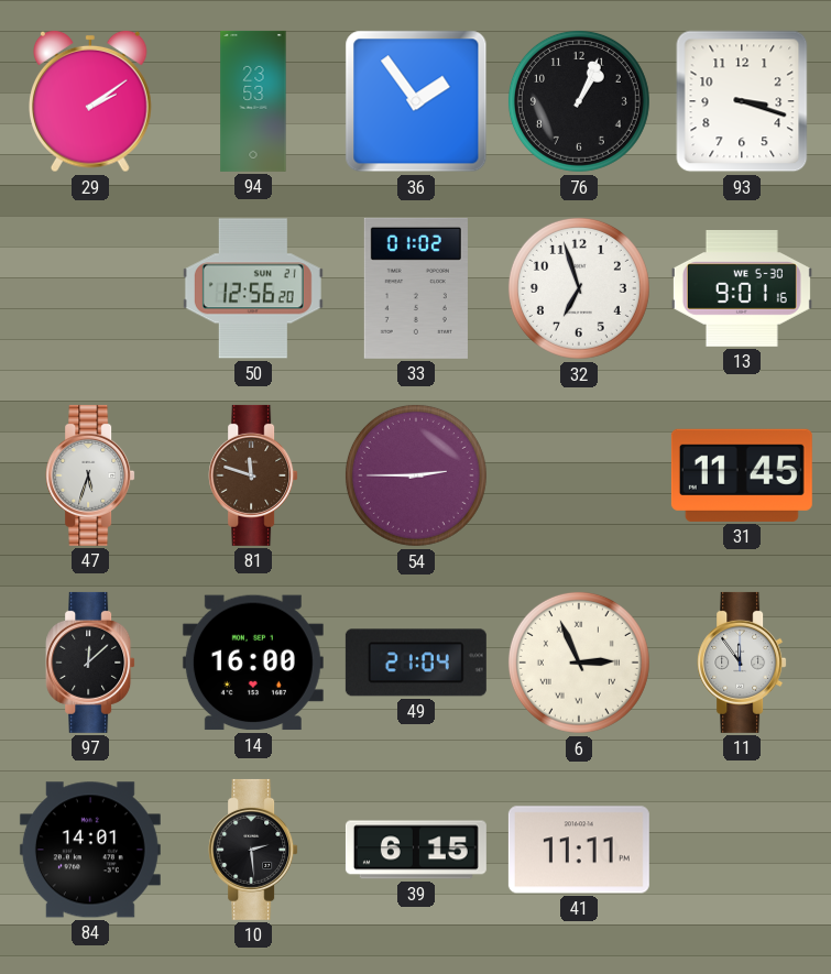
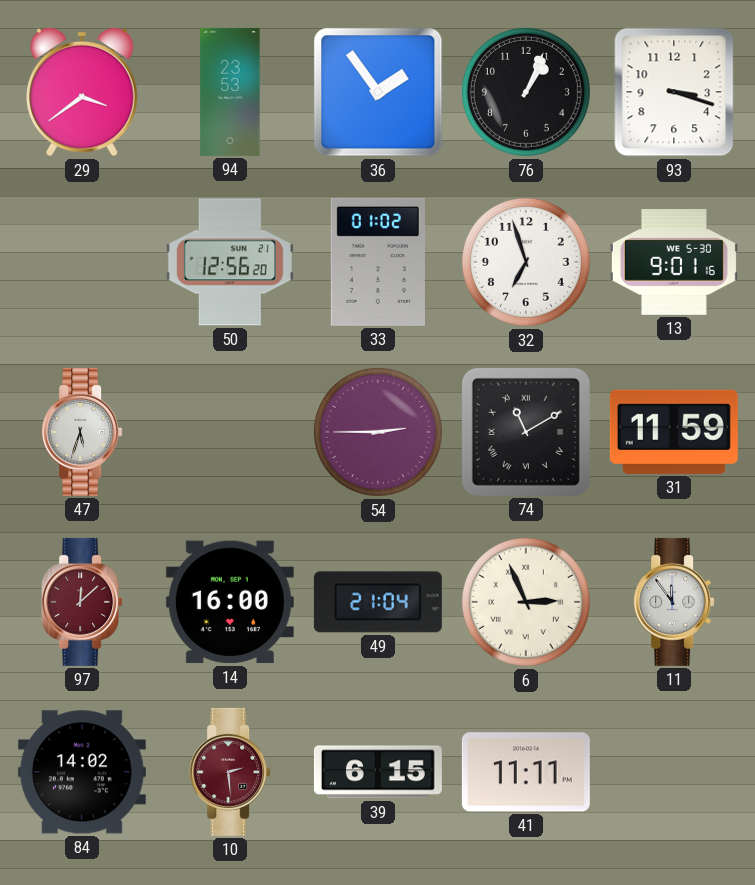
29: 2:09 -> 3:39 (83, 92)
81: 11:48 -> none (253, 475)
74: none -> 11:10 (526, 432)
31: 11:45 -> 11:59 (674, 432)
97 dial: black -> burgundy (82, 602)
84: 14:01 -> 14:02 (82, 772)
10 dial: black -> burgundy (230, 772)
